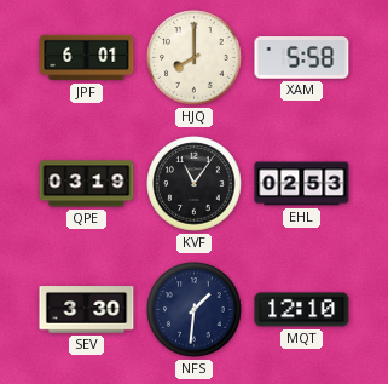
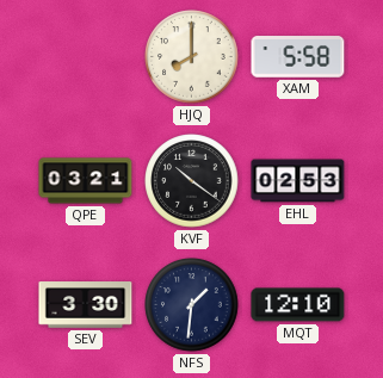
JPF: 6:01 -> none (87, 58)
QPE: 03:19 -> 03:21 (86, 181)
KVF: 11:06 -> 10:21 (192, 181)
